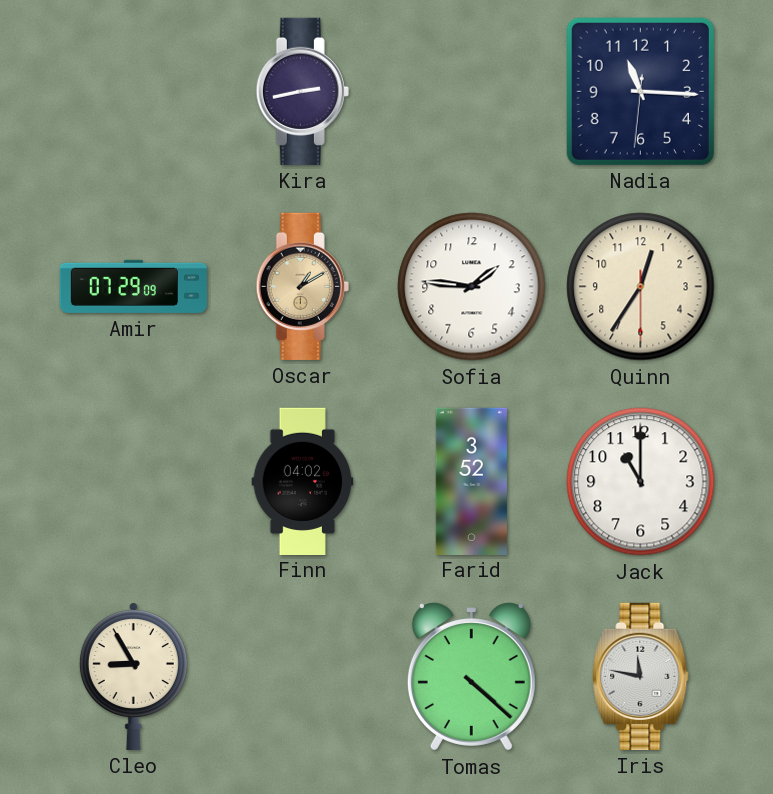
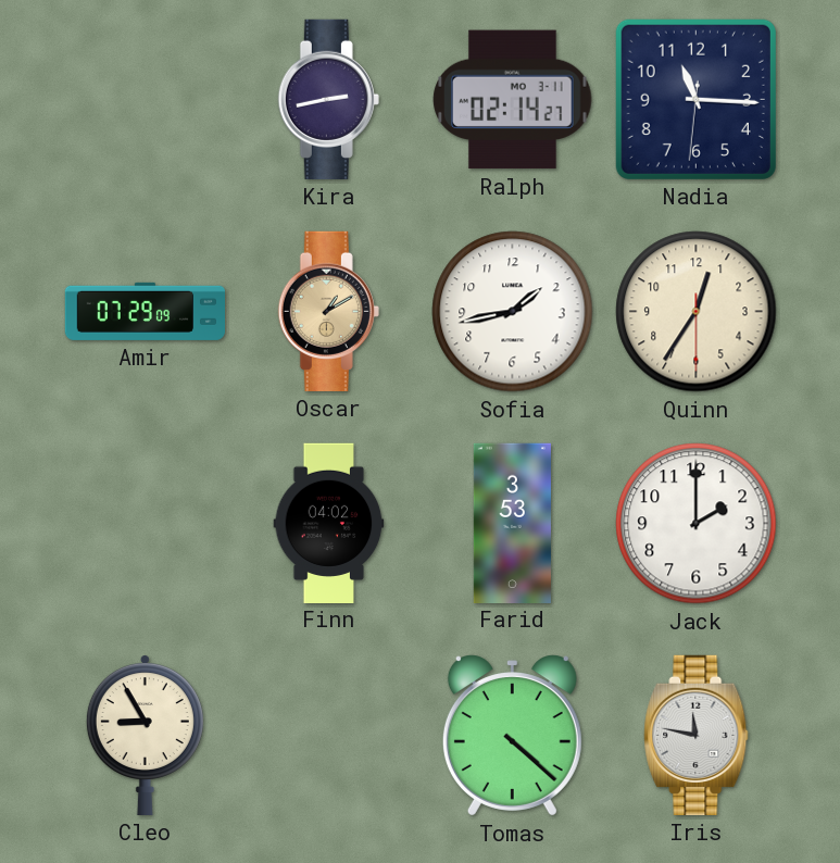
Ralph: none -> 02:14 (513, 100)
Sofia: 1:46 -> 1:43 (513, 312)
Farid: 3:52 -> 3:53 (512, 523)
Jack: 11:00 -> 2:00 (697, 524)
